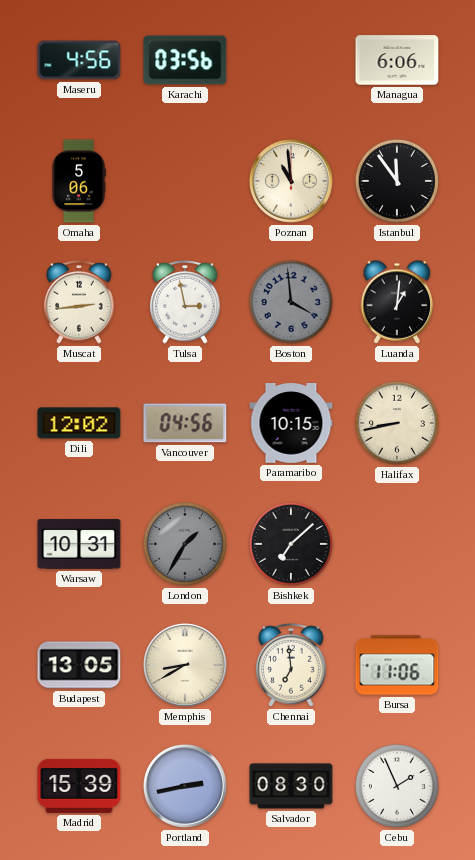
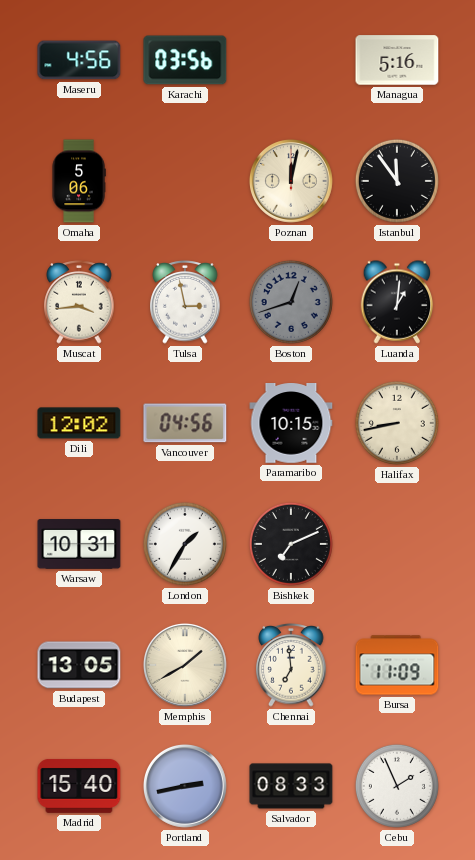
Managua: 6:06 -> 5:16 (397, 60)
Poznan: 10:59 -> 12:02 (291, 181)
Muscat: 2:44 -> 3:44 (79, 302)
Boston: 3:59 -> 12:42 (291, 302)
London dial: grey -> white (185, 544)
Bishkek: 7:08 -> 7:11 (291, 544)
Memphis: 8:40 -> 1:40 (185, 665)
Bursa: 11:06 -> 11:09 (397, 665)
Madrid: 15:39 -> 15:40 (79, 786)
Salvador: 08:30 -> 08:33 (291, 786)
